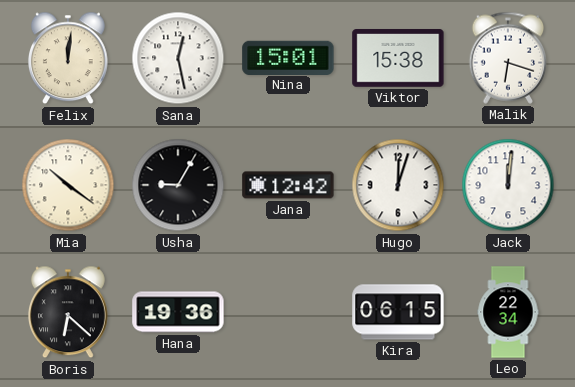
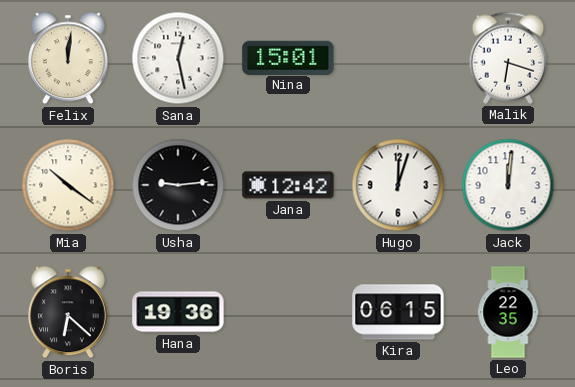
Viktor: 15:38 -> none (398, 59)
Usha: 9:05 -> 9:14 (178, 185)
Leo: 22:34 -> 22:35 (508, 312)
